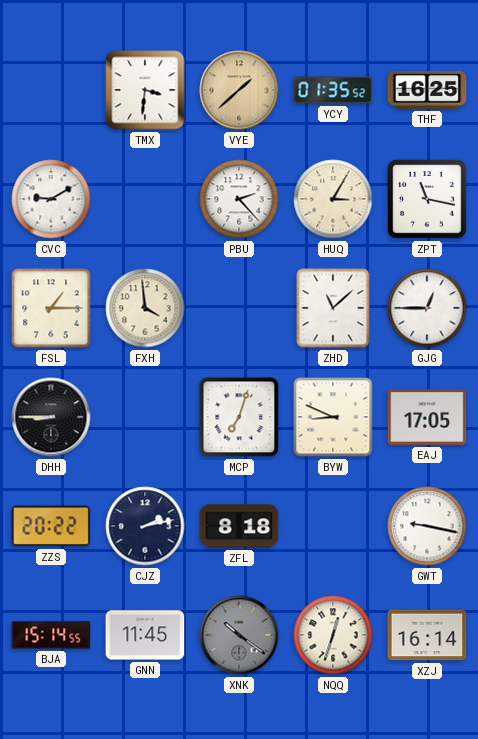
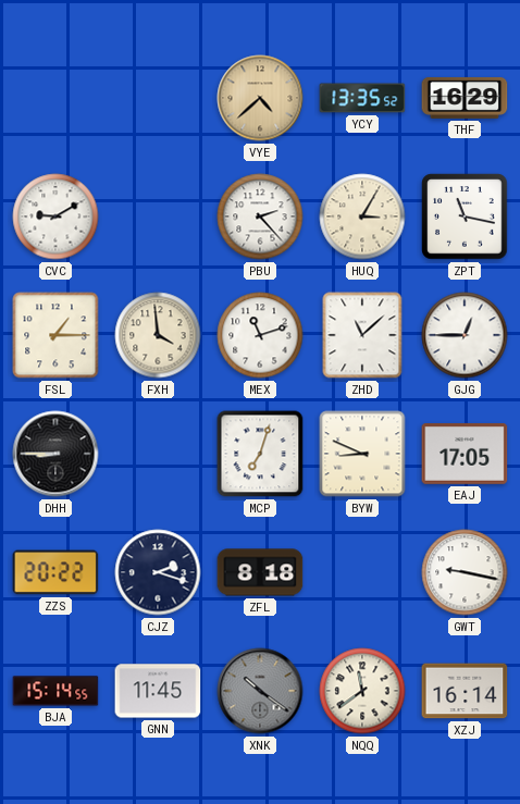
TMX: 3:31 -> none (145, 90)
VYE: 1:38 -> 4:38 (260, 98)
YCY: 01:35 -> 13:35 (362, 98)
THF: 16:25 -> 16:29 (465, 98)
MEX: none -> 11:12 (260, 335)
CJZ: 2:13 -> 2:18 (158, 572)
NQQ: 12:33 -> 11:39 (362, 691)
